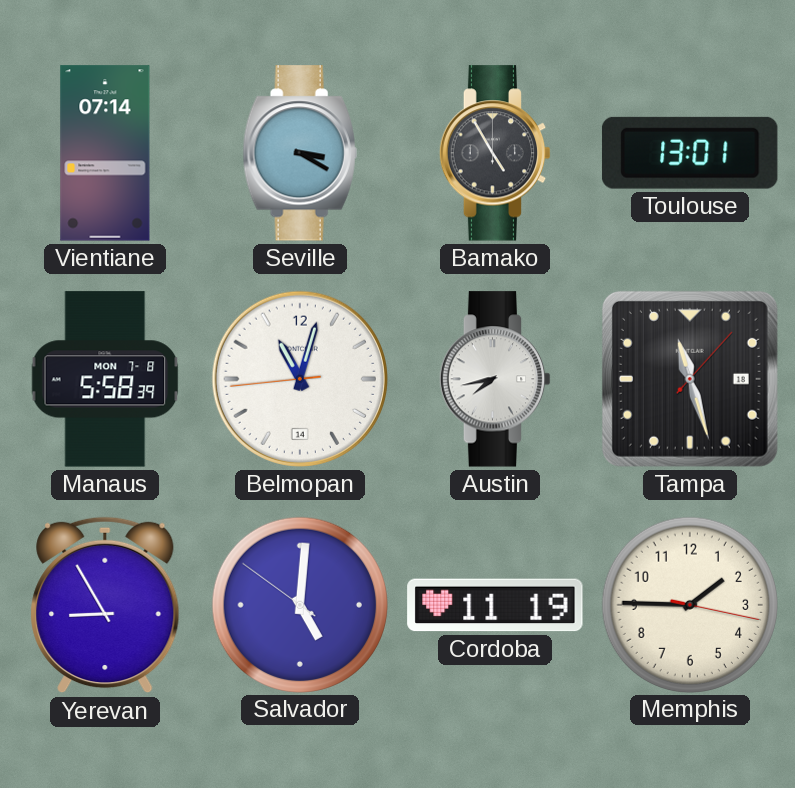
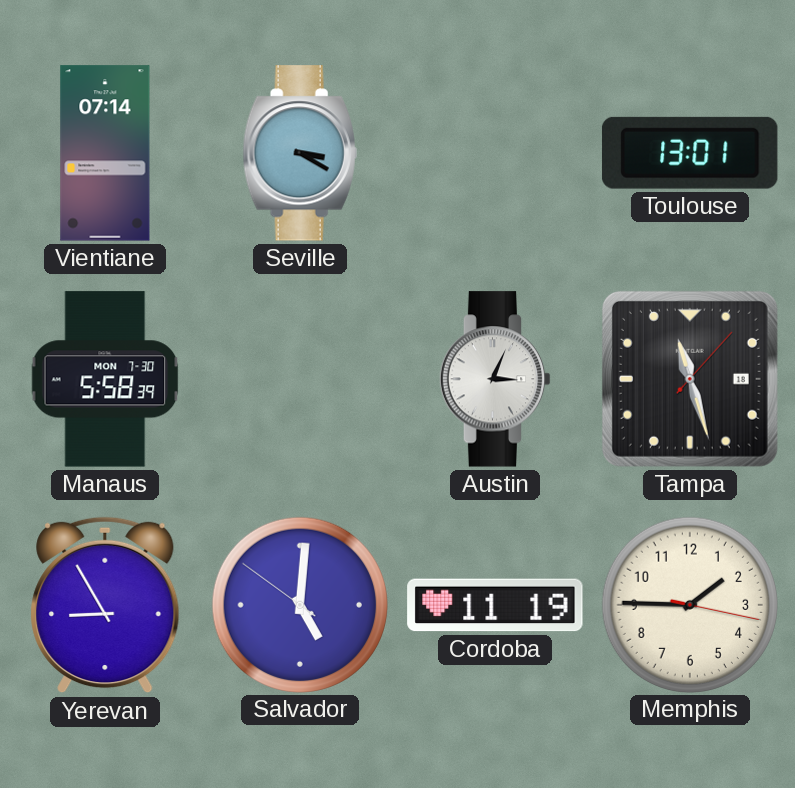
Bamako: 4:55 -> none (495, 153)
Manaus date: MON 7-8 -> MON 7-30 (105, 379)
Belmopan: 11:02 -> none (300, 379)
Austin: 7:43 -> 3:04 (495, 379)
